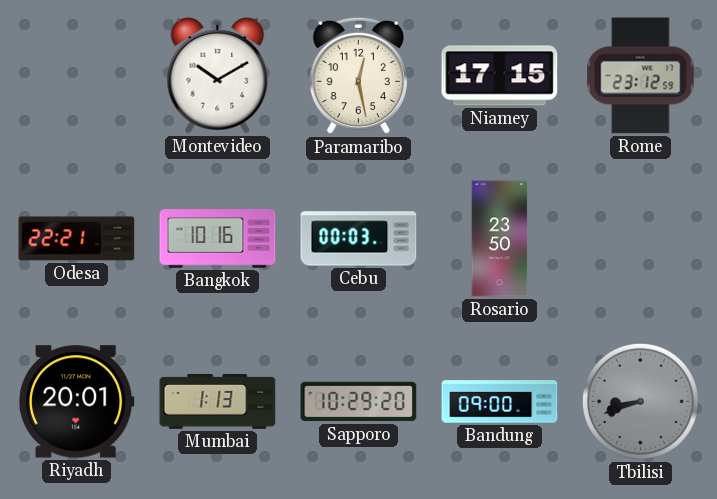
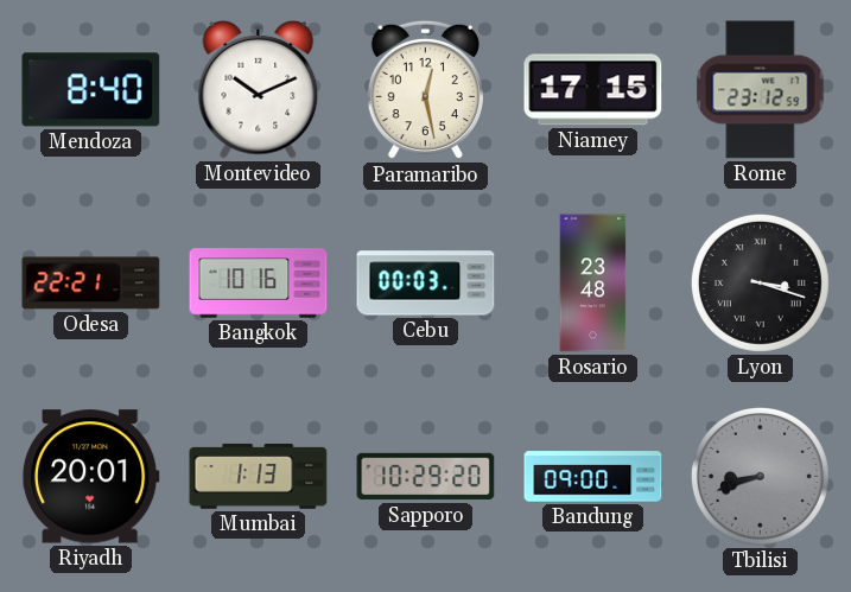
Mendoza: none -> 8:40 (91, 90)
Montevideo: 10:10 -> 10:11 (259, 89)
Rosario: 23:50 -> 23:48 (593, 284)
Lyon: none -> 3:18 (760, 282)
